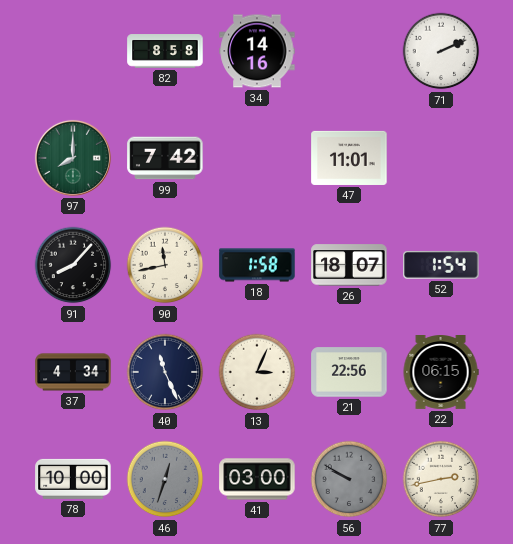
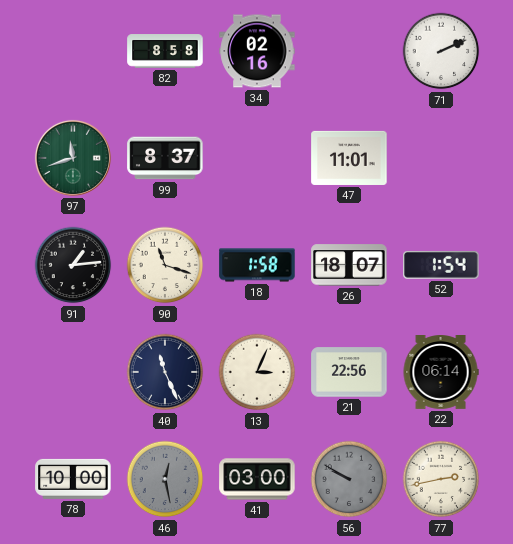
34: 14:16 -> 02:16 (257, 51)
97: 8:00 -> 11:42 (73, 158)
99: 7:42 -> 8:37 (165, 158)
91: 8:07 -> 1:14 (73, 265)
90: 11:43 -> 11:18 (165, 265)
37: 4:34 -> none (73, 372)
22: 06:15 -> 06:14 (441, 373)
46: 12:33 -> 12:28 (165, 479)
